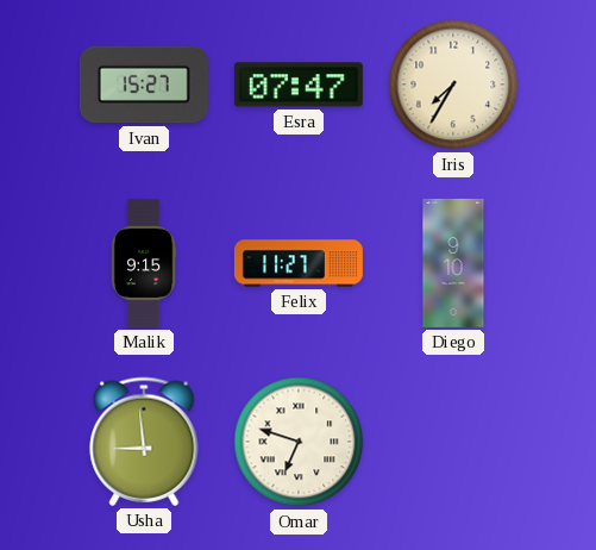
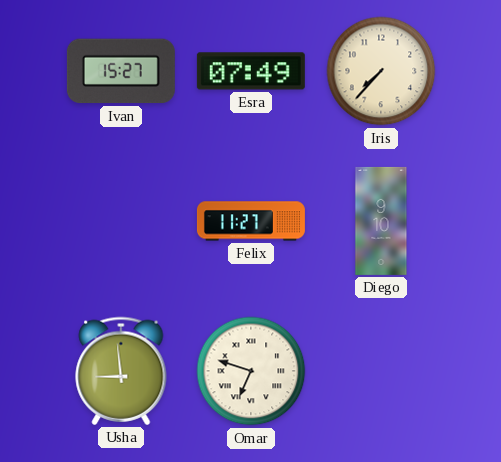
Esra: 07:47 -> 07:49 (251, 71)
Iris: 7:35 -> 7:37 (381, 71)
Malik: 9:15 -> none (144, 263)
